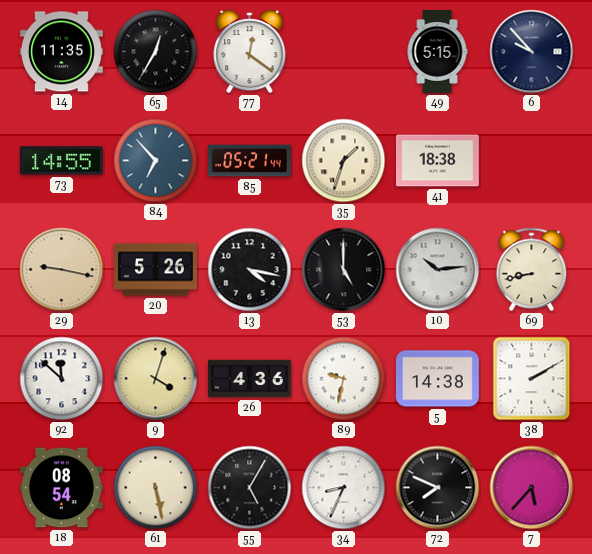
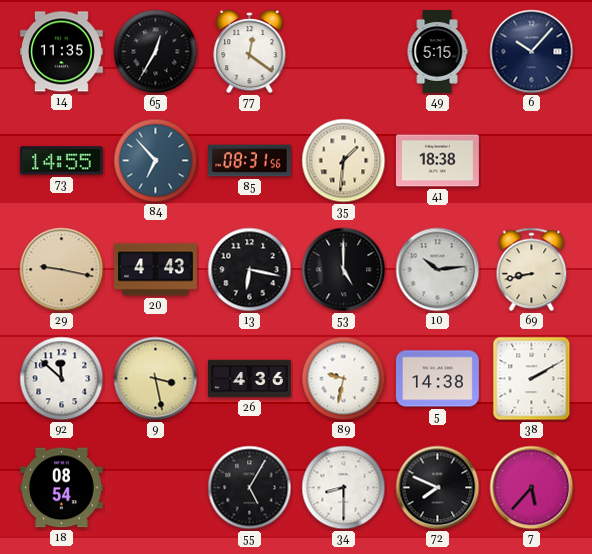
6: 9:53 -> 10:07 (532, 52)
85: 05:21 -> 08:31 (250, 161)
35: 1:33 -> 1:31 (344, 161)
20: 5:26 -> 4:43 (156, 270)
13: 4:17 -> 6:17 (250, 270)
9: 4:03 -> 3:28 (156, 379)
61: 5:28 -> none (156, 488)
34: 8:34 -> 8:30 (344, 488)
